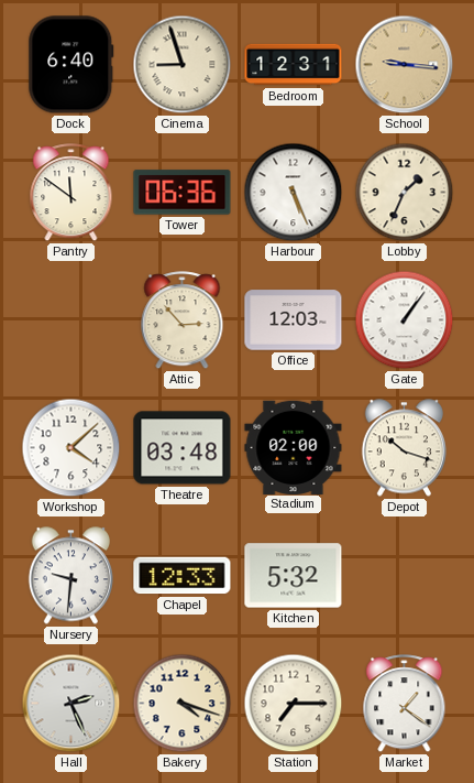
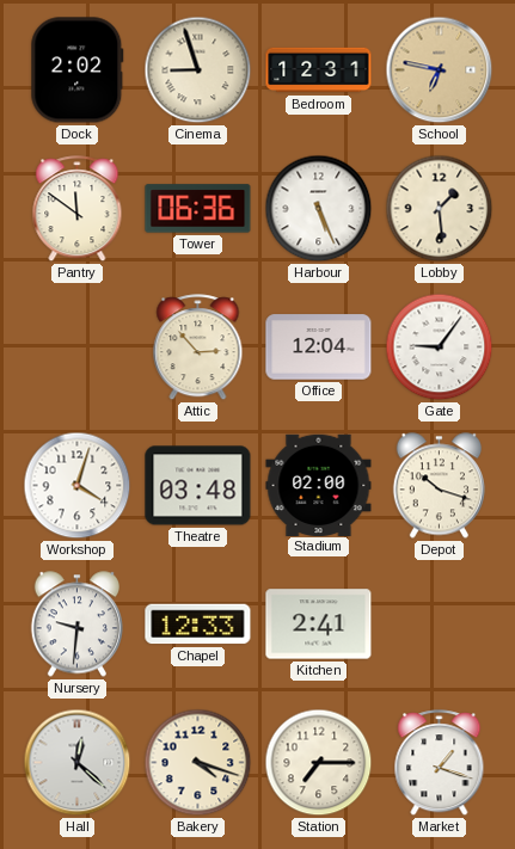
Dock: 6:40 -> 2:02 (78, 70)
School: 9:16 -> 6:47 (440, 70)
Lobby: 1:34 -> 1:29 (440, 209)
Office: 12:03 -> 12:04 (319, 347)
Gate: 1:06 -> 9:06 (440, 347)
Workshop: 4:08 -> 4:03 (78, 486)
Kitchen: 5:32 -> 2:41 (319, 625)
Hall: 2:26 -> 12:22 (78, 763)
Market: 1:21 -> 1:18 (440, 763)
